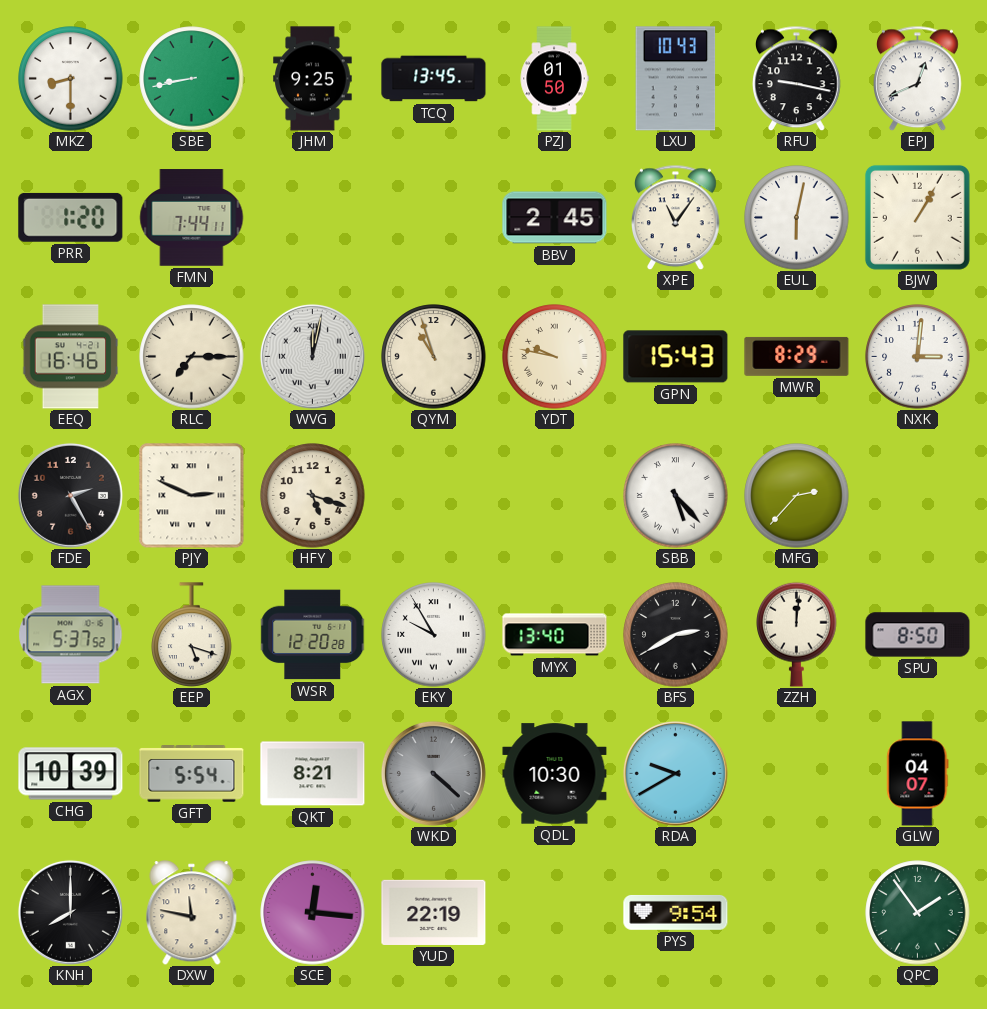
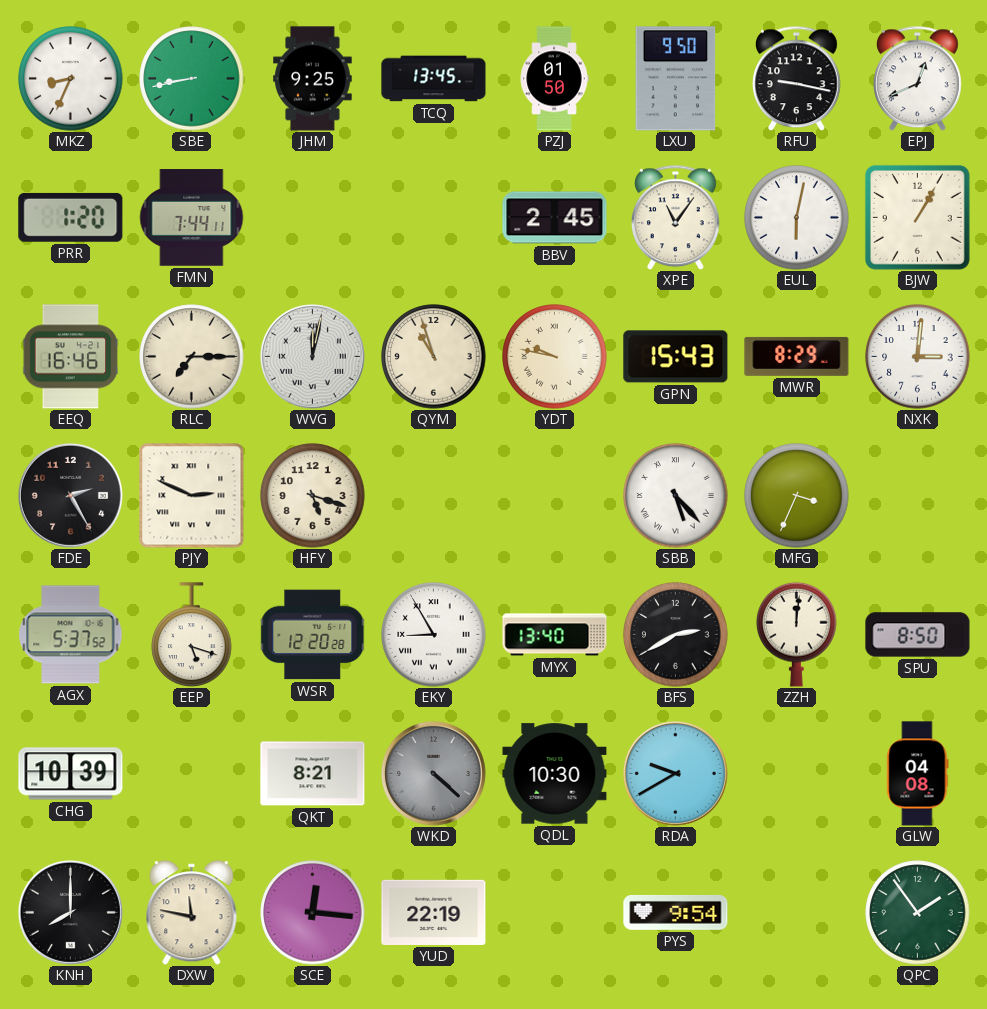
MKZ: 8:30 -> 8:34 (71, 79)
LXU: 10:43 -> 9:50 (676, 79)
MFG: 2:37 -> 3:34 (797, 496)
EKY: 9:55 -> 8:55 (434, 635)
GFT: 5:54 -> none (192, 774)
GLW: 04:07 -> 04:08 (918, 774)
